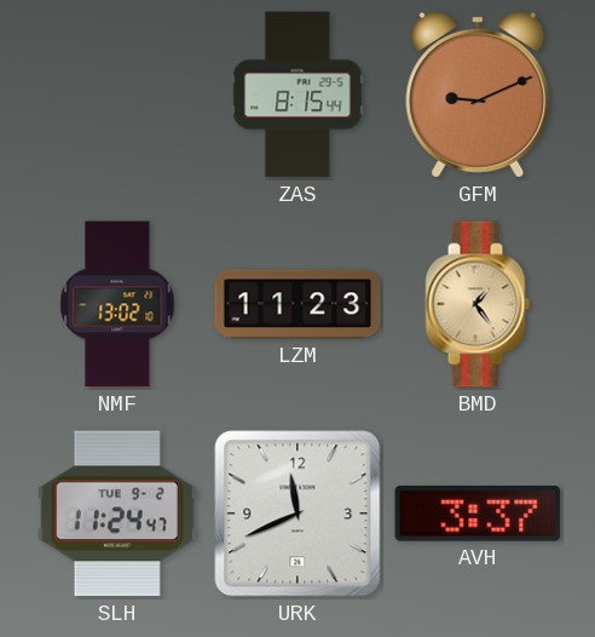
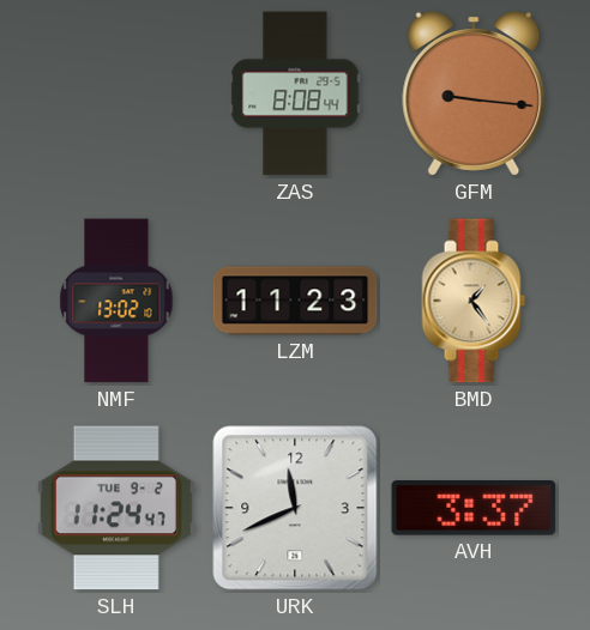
ZAS: 8:15 -> 8:08 (295, 93)
GFM: 9:11 -> 9:16 (474, 93)
